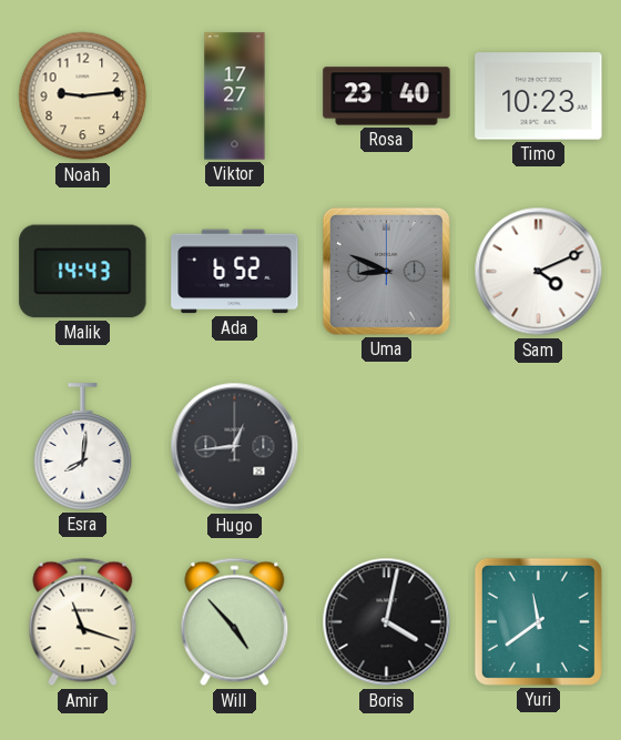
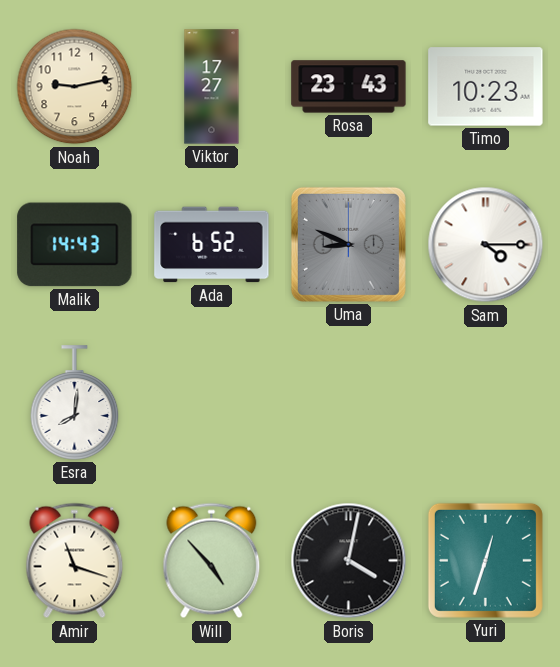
Noah: 9:14 -> 9:13 (75, 87)
Rosa: 23:40 -> 23:43 (349, 87)
Sam: 4:11 -> 4:15 (486, 245)
Hugo: 12:44 -> none (235, 447)
Yuri: 11:39 -> 12:33 (485, 560)
